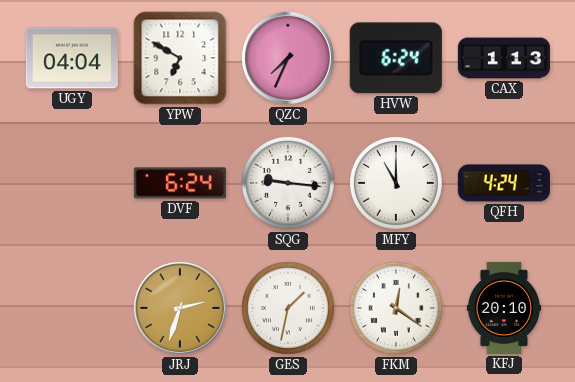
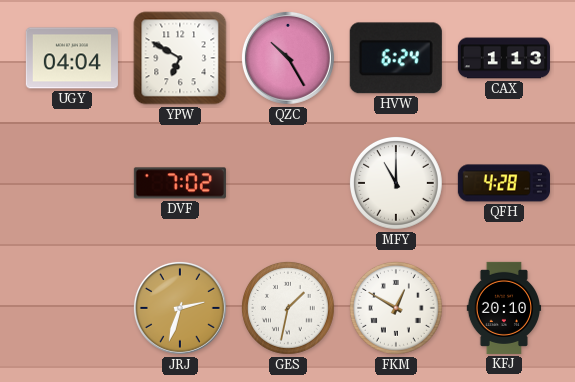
QZC: 7:34 -> 10:25 (288, 58)
DVF: 6:24 -> 7:02 (180, 183)
SQG: 9:16 -> none (288, 183)
QFH: 4:24 -> 4:28 (504, 183)
FKM: 12:21 -> 12:50 (396, 308)
